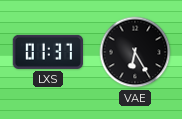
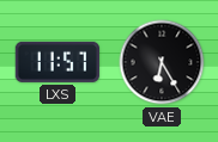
LXS: 01:37 -> 11:57 (57, 62)
